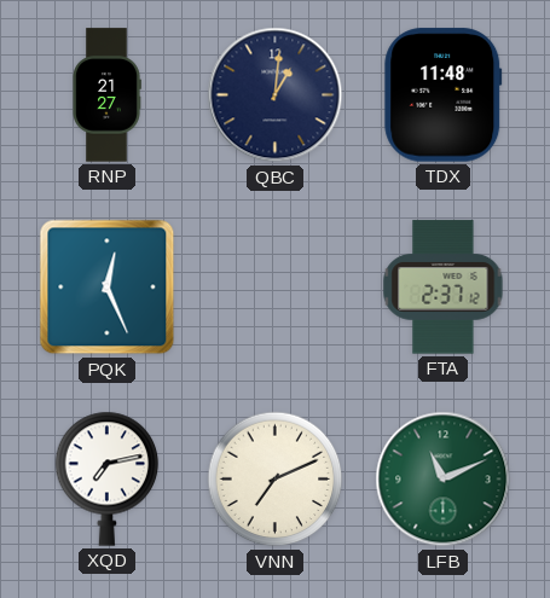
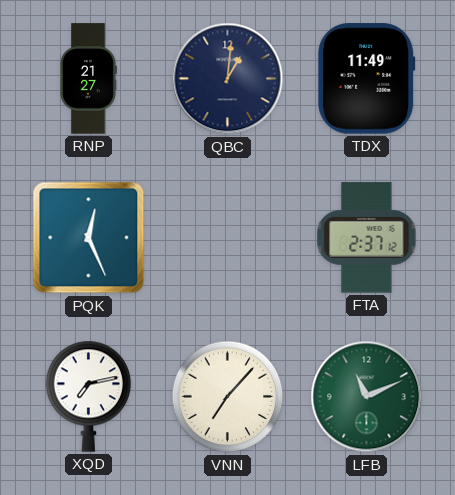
TDX: 11:48 -> 11:49 (367, 79)
VNN: 7:11 -> 7:07 (228, 397)
